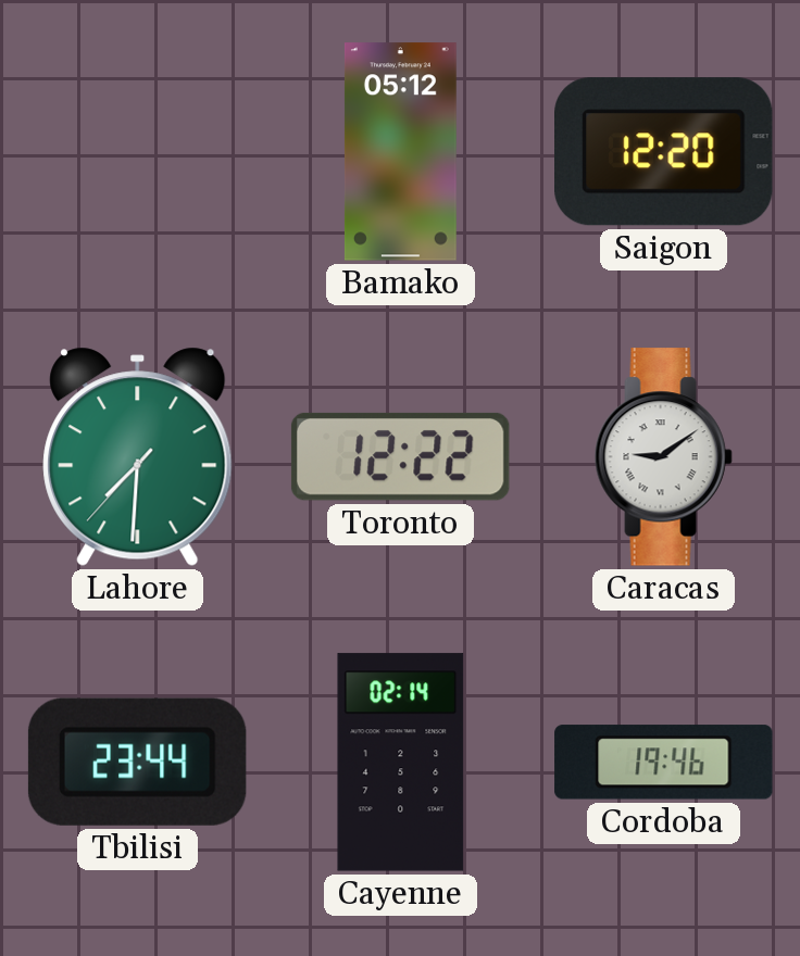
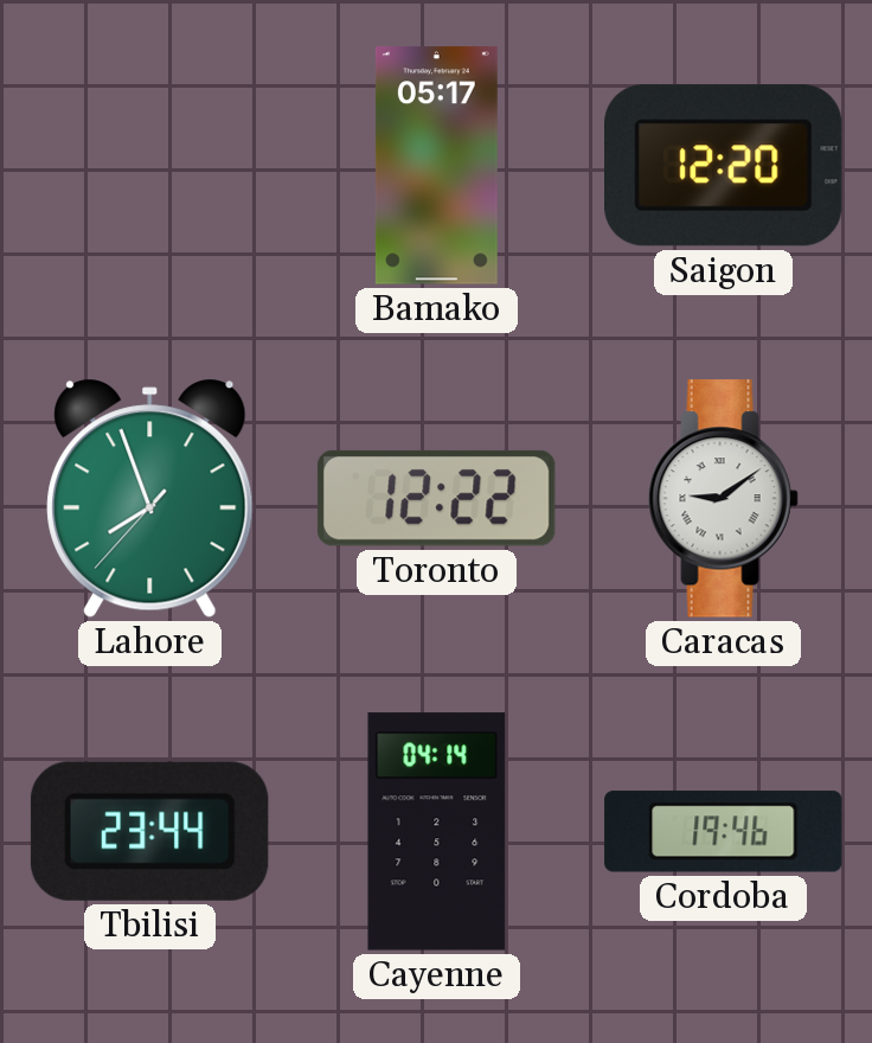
Bamako: 05:12 -> 05:17 (436, 166)
Lahore: 7:30 -> 7:56 (150, 498)
Cayenne: 02:14 -> 04:14 (437, 832)
